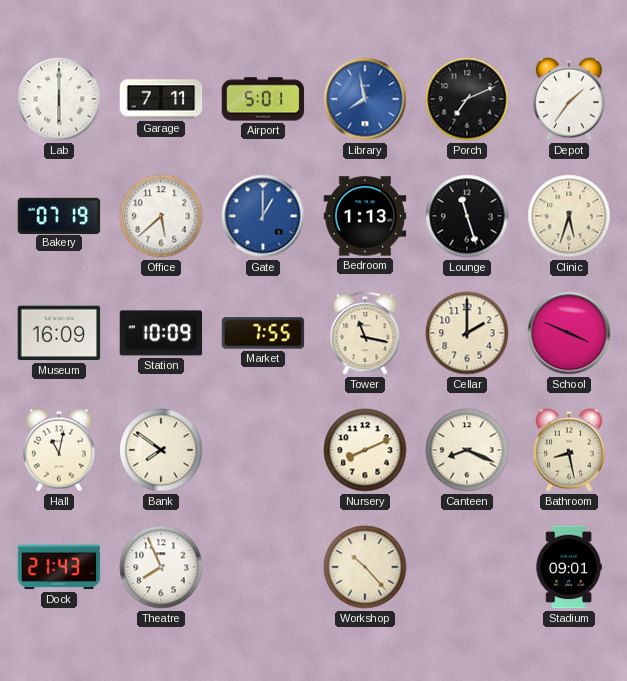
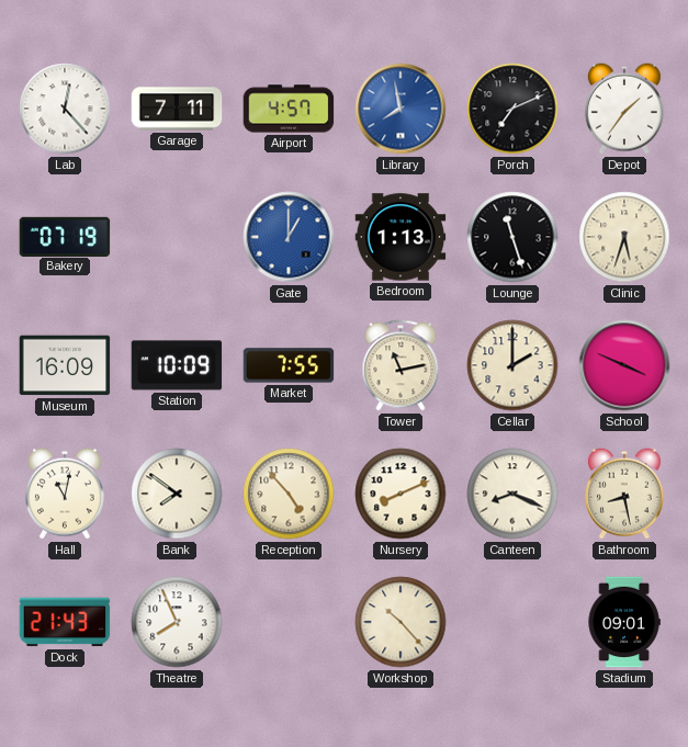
Lab: 6:00 -> 12:23 (65, 109)
Airport: 5:01 -> 4:57 (289, 109)
Office: 5:38 -> none (161, 216)
Tower: 11:17 -> 11:13 (401, 365)
Reception: none -> 4:53 (289, 494)
